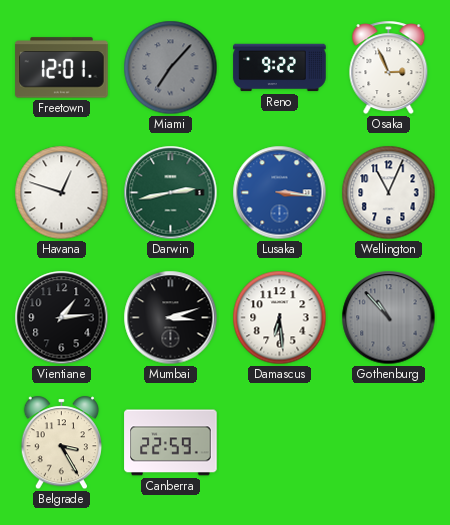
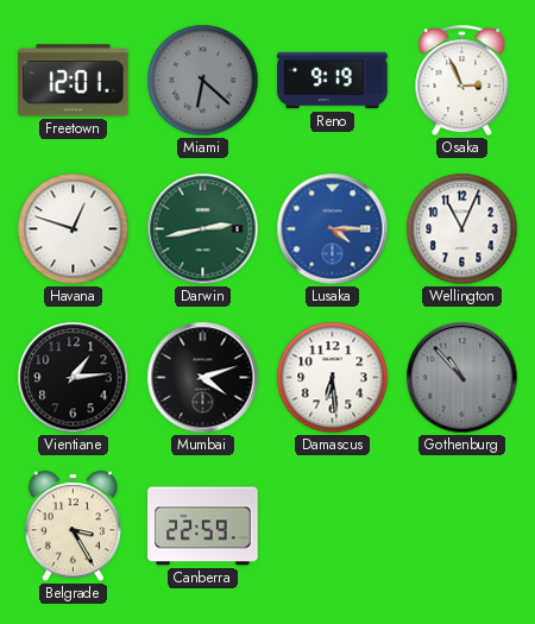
Miami: 7:07 -> 6:22 (203, 81)
Reno: 9:22 -> 9:19 (333, 81)
Lusaka: 3:16 -> 4:15 (333, 229)
Mumbai: 3:12 -> 4:12 (203, 378)
